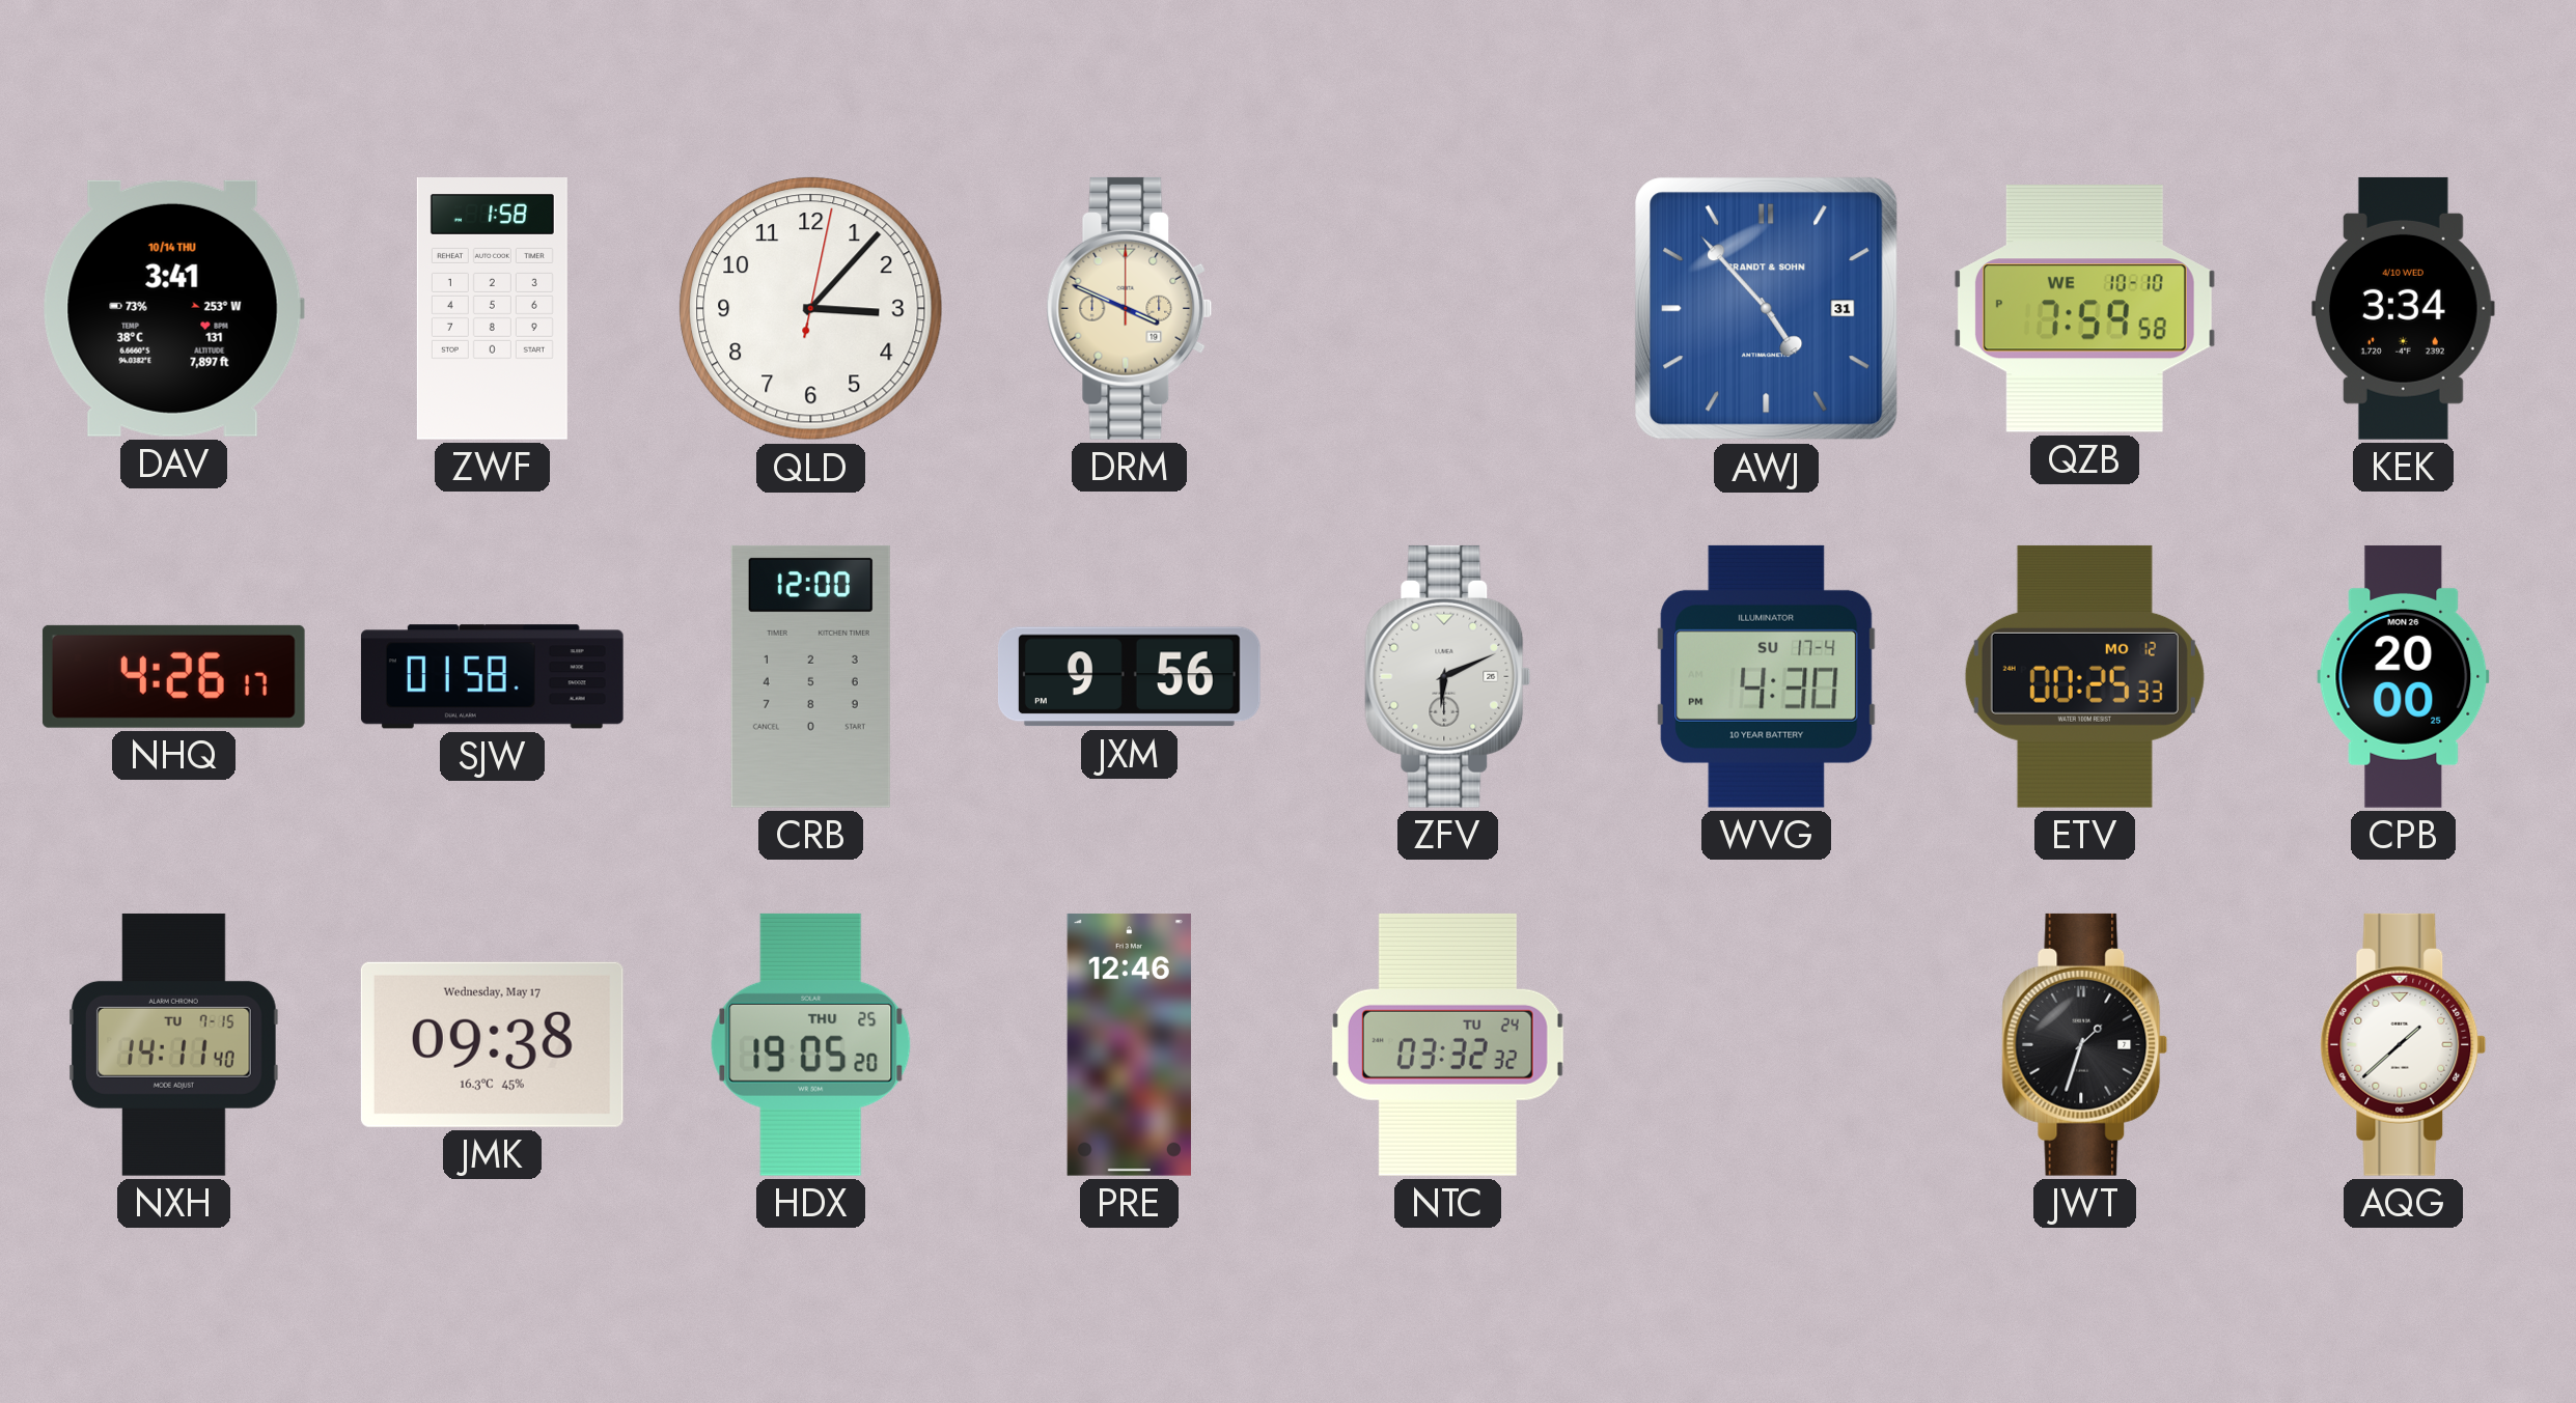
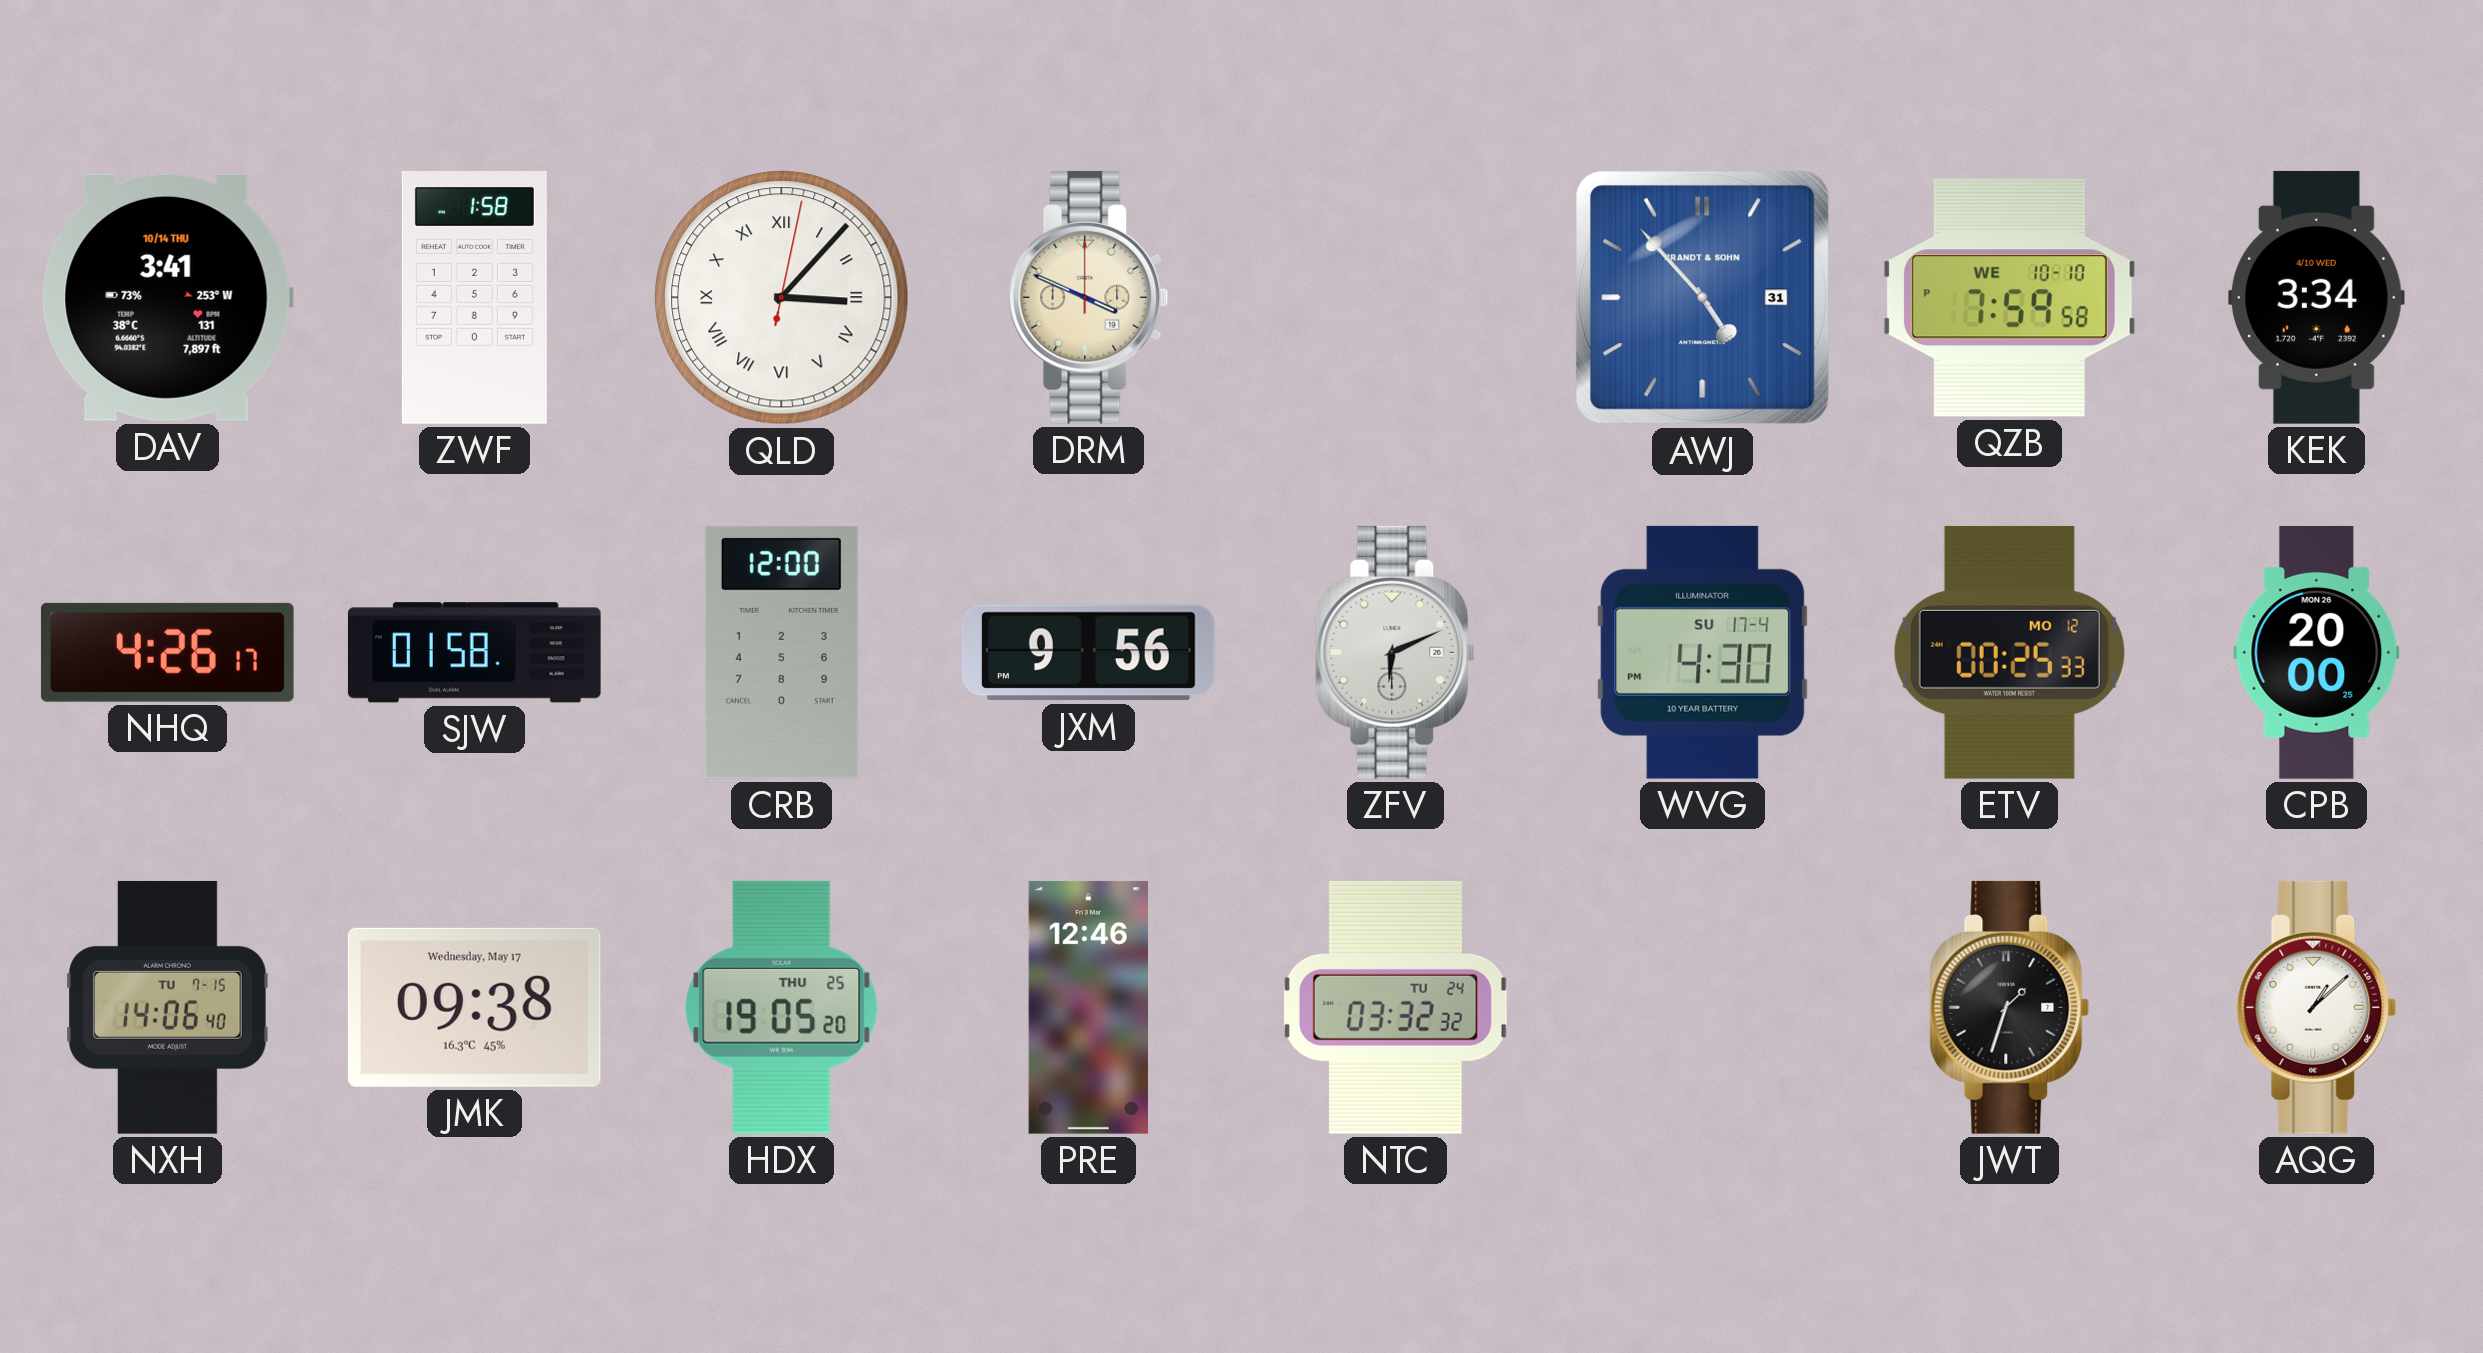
QLD numerals: Arabic -> Roman (782, 298)
NXH: 14:11 -> 14:06 (168, 1007)
AQG: 1:38 -> 1:08 (2317, 1007)
